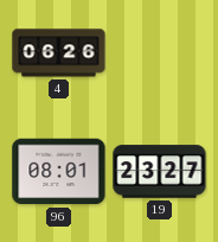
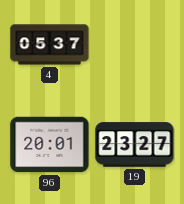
4: 06:26 -> 05:37 (50, 45)
96: 08:01 -> 20:01 (50, 145)
